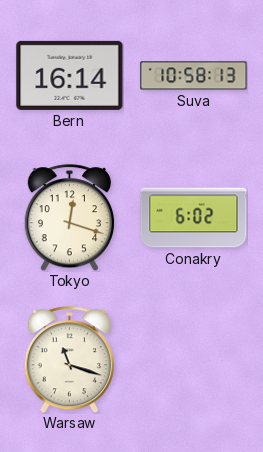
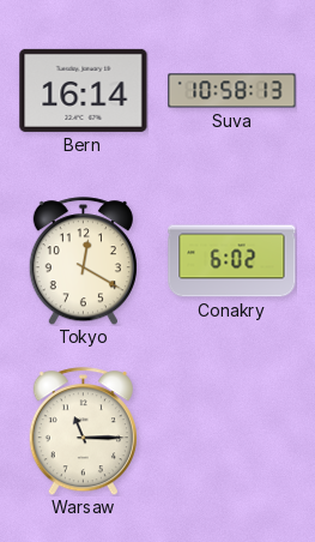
Tokyo: 12:18 -> 12:20 (83, 261)
Warsaw: 11:18 -> 11:15 (83, 432)
